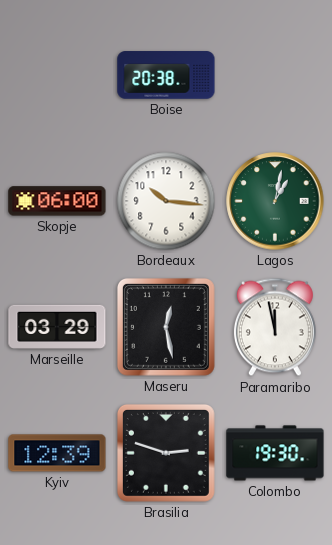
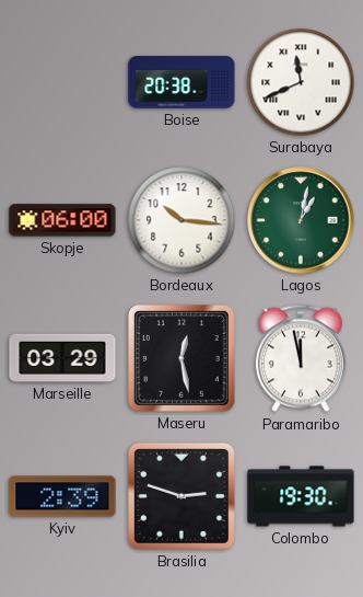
Surabaya: none -> 11:41 (301, 82)
Kyiv: 12:39 -> 2:39 (62, 496)
